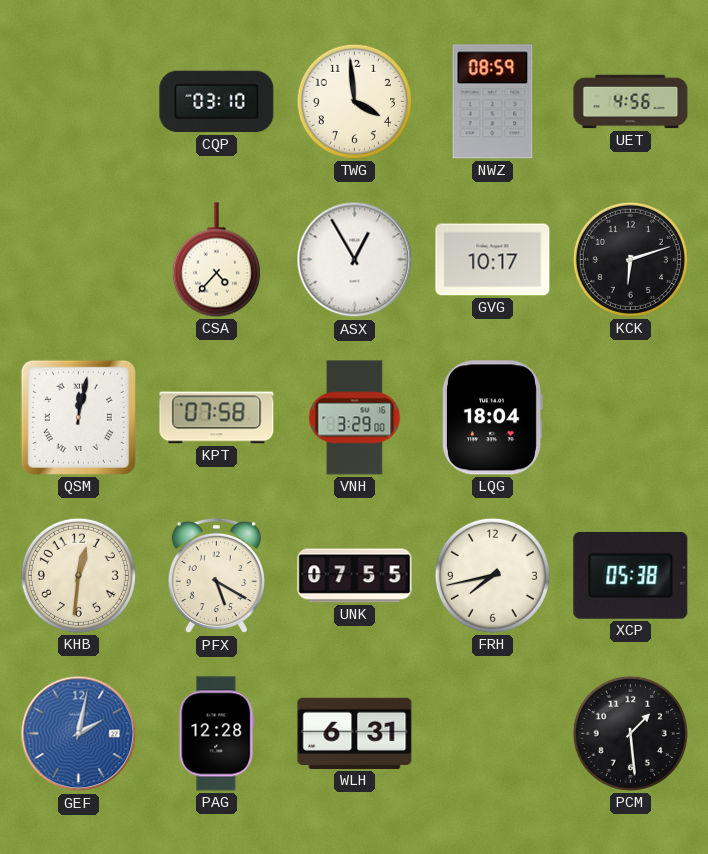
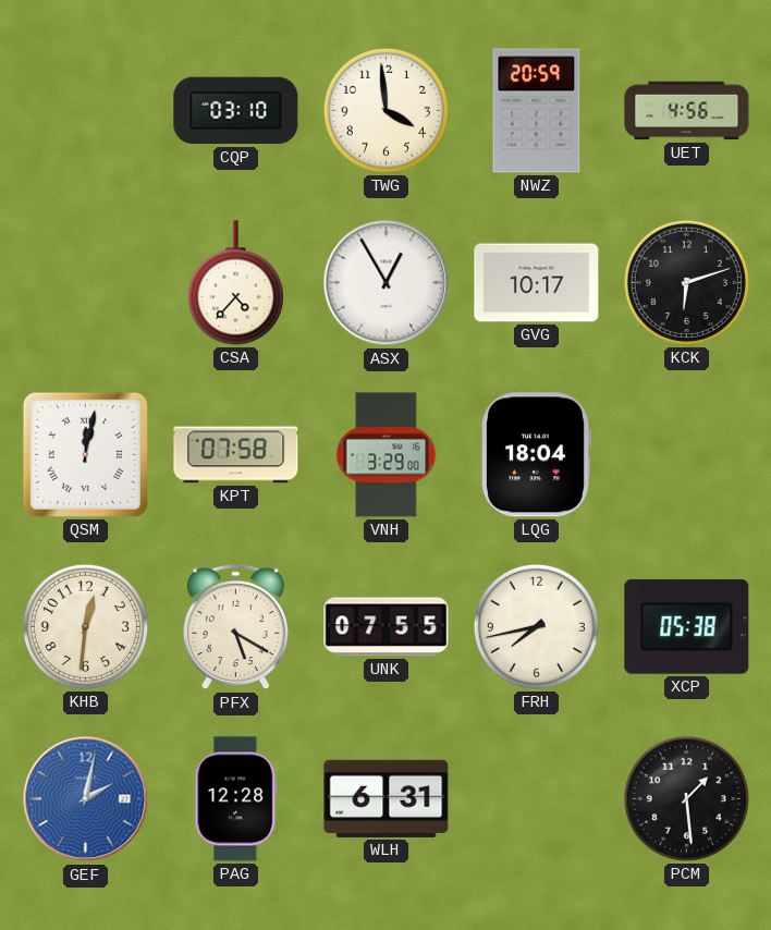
NWZ: 08:59 -> 20:59 (537, 111)
